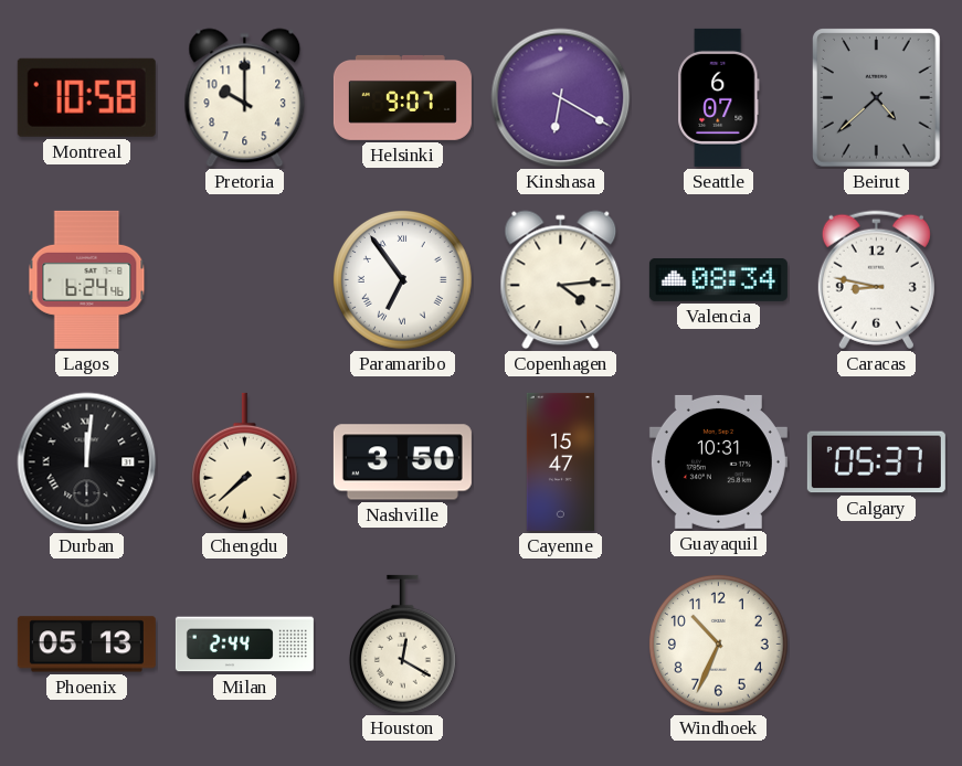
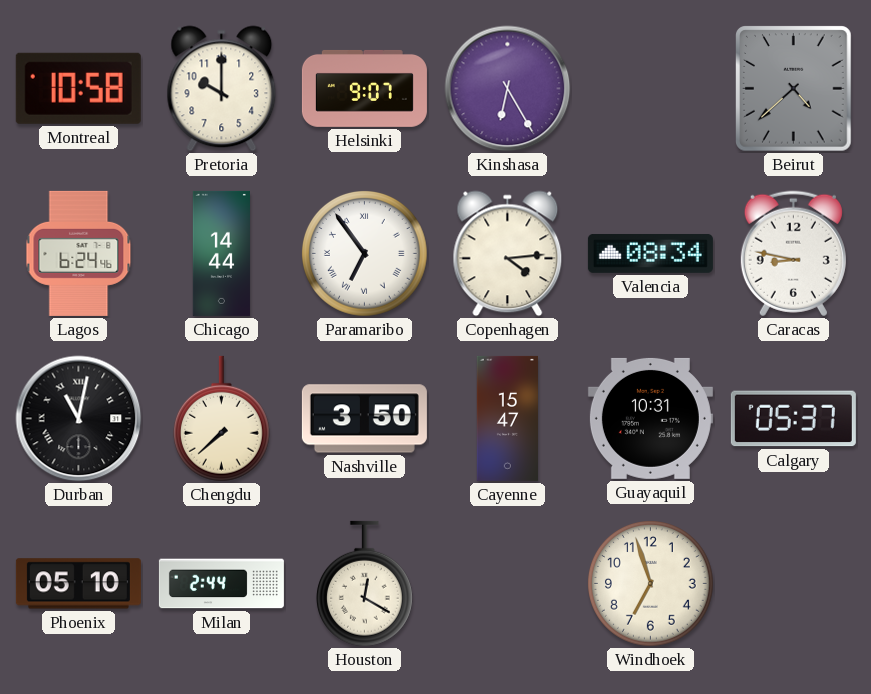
Kinshasa: 6:20 -> 6:25 (508, 89)
Seattle: 6:07 -> none (719, 97)
Chicago: none -> 14:44 (221, 253)
Durban: 12:01 -> 11:02 (79, 419)
Phoenix: 05:13 -> 05:10 (78, 584)
Windhoek: 10:34 -> 6:57 (651, 584)
